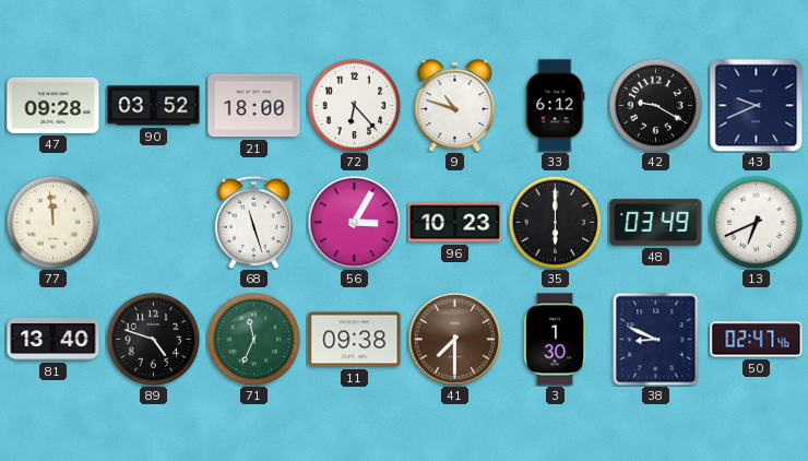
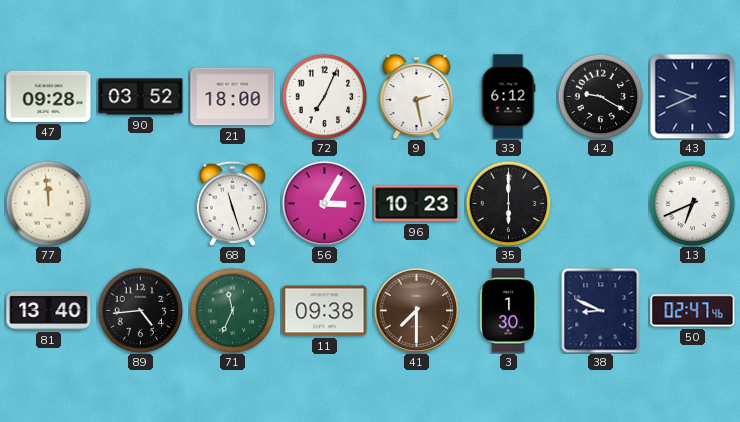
72: 6:23 -> 7:04 (324, 96)
9: 10:48 -> 2:28 (417, 96)
48: 03:49 -> none (656, 223)
89: 4:48 -> 4:44 (140, 310)
